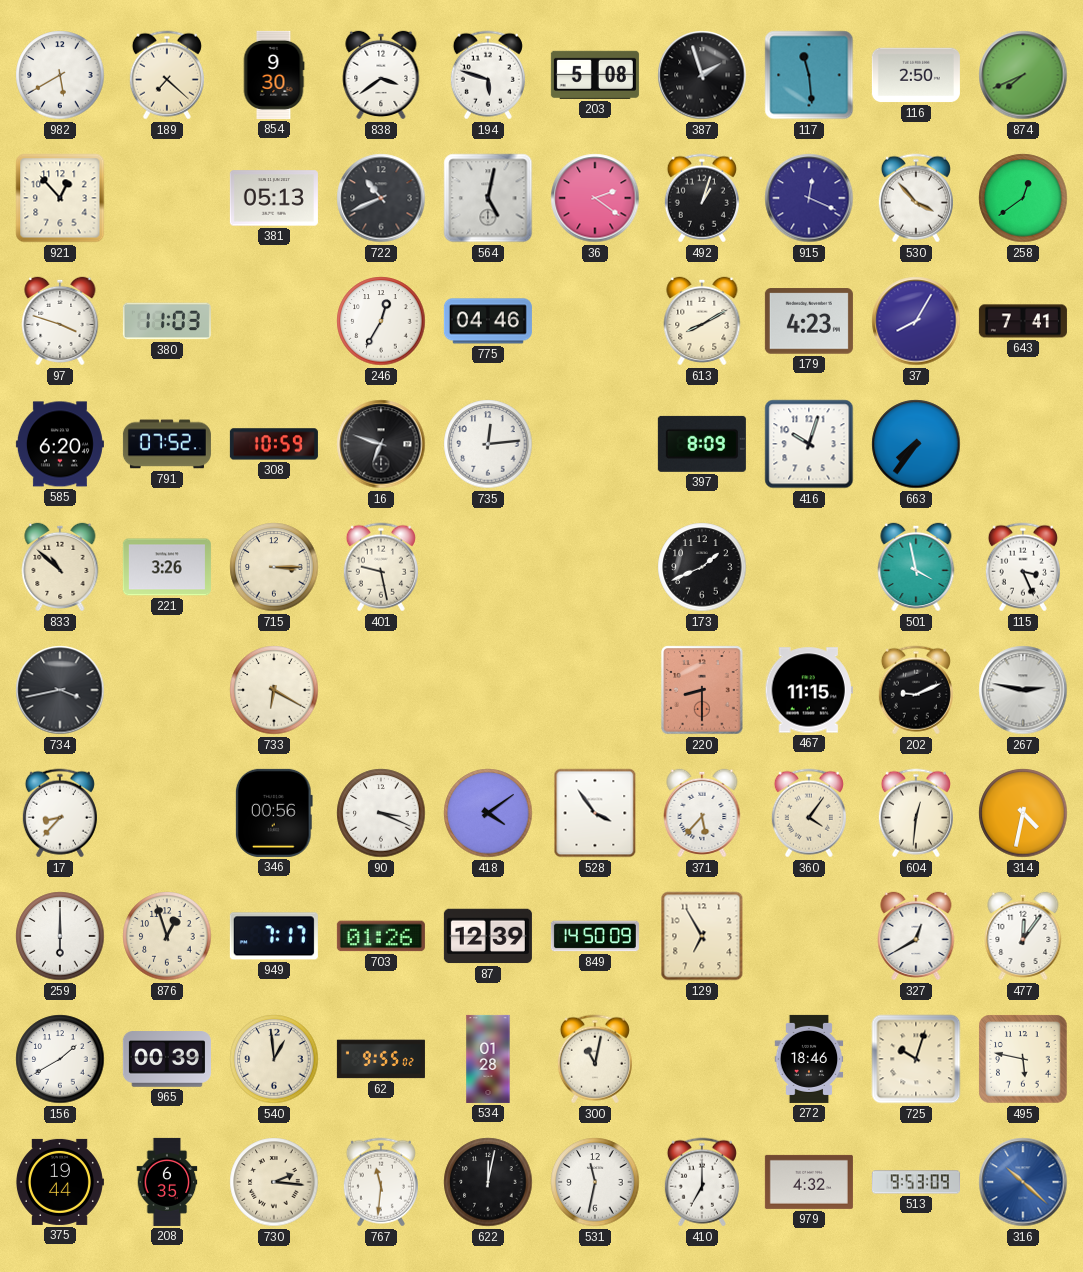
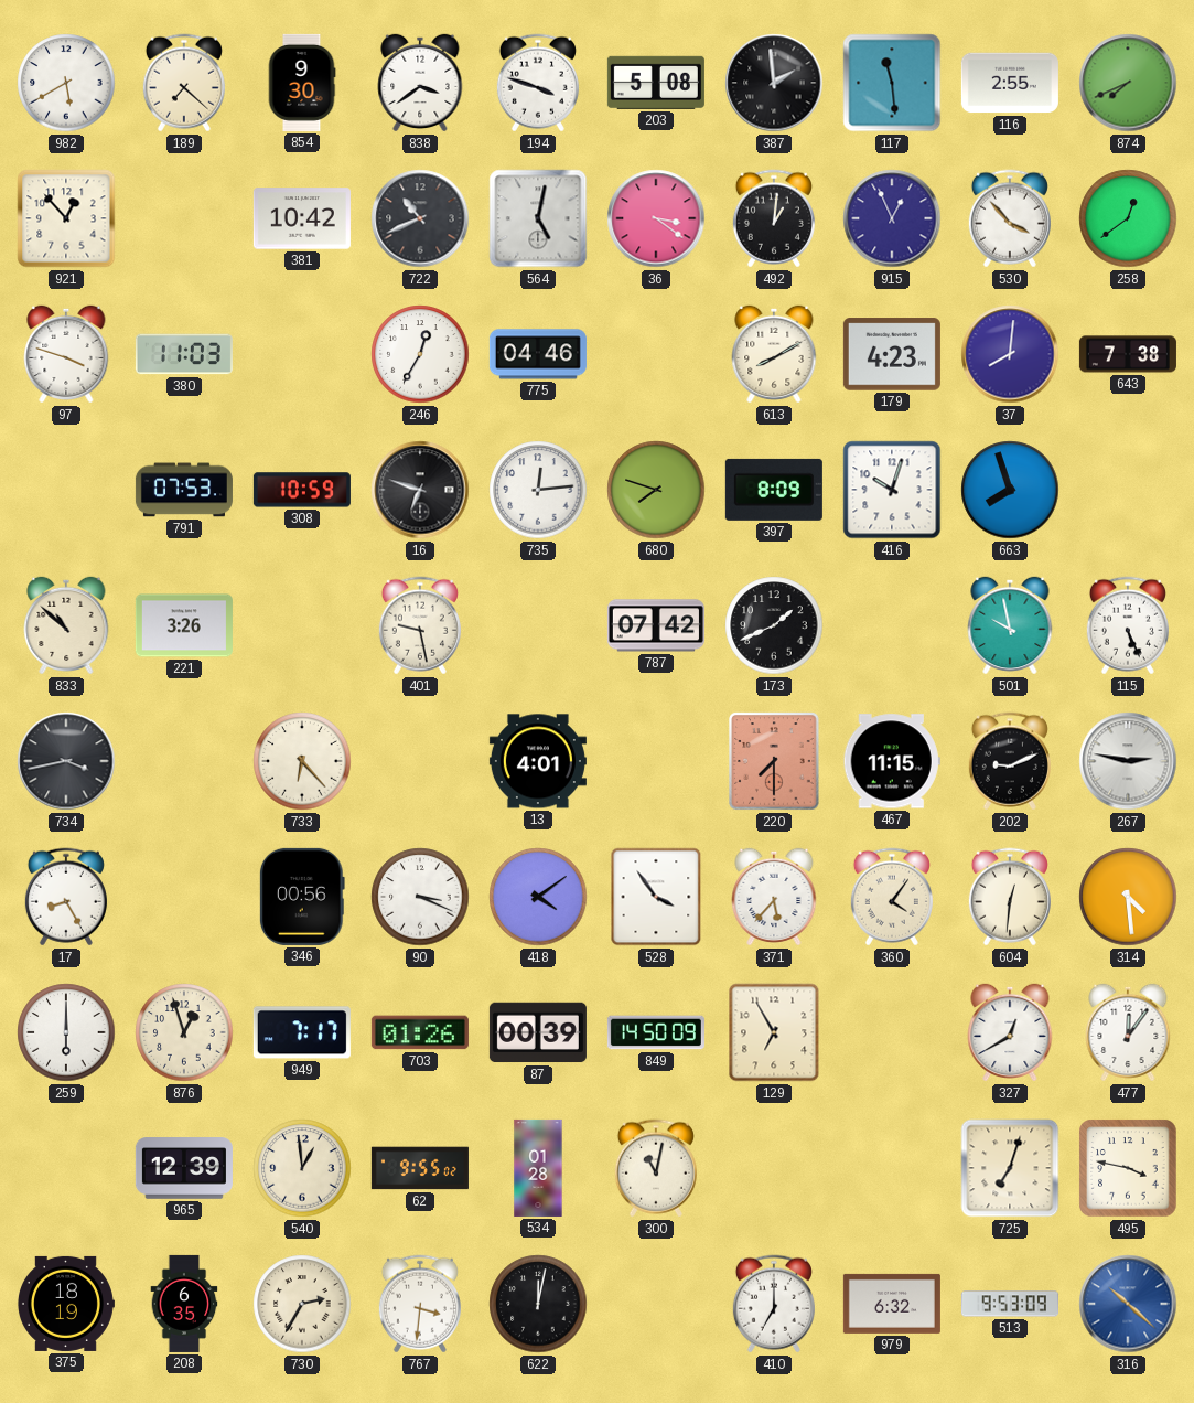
194: 5:48 -> 3:48 (538, 83)
387: 1:57 -> 1:59 (774, 83)
116: 2:50 -> 2:55 (1010, 83)
381: 05:13 -> 10:42 (302, 218)
36: 2:21 -> 3:21 (656, 218)
492: 1:03 -> 1:01 (774, 218)
915: 12:19 -> 12:56 (892, 218)
37: 8:05 -> 8:01 (1010, 354)
643: 7:41 -> 7:38 (1128, 354)
585: 6:20 -> none (60, 444)
791: 07:52 -> 07:53 (184, 490)
680: none -> 7:48 (656, 490)
663: 7:36 -> 7:57 (1010, 490)
715: 3:15 -> none (274, 567)
787: none -> 07:42 (656, 625)
501: 3:58 -> 9:58 (1010, 625)
115: 3:26 -> 5:26 (1128, 625)
733: 6:20 -> 6:23 (302, 761)
13: none -> 4:01 (538, 761)
220: 8:30 -> 7:30 (774, 761)
17: 8:37 -> 8:25 (66, 897)
314: 4:32 -> 4:29 (1128, 897)
87: 12:39 -> 00:39 (538, 1032)
156: 1:40 -> none (60, 1059)
965: 00:39 -> 12:39 (184, 1168)
272: 18:46 -> none (809, 1059)
725: 10:03 -> 7:03 (1010, 1168)
495: 5:47 -> 3:47 (1128, 1168)
375: 19:44 -> 18:19 (65, 1304)
730: 2:16 -> 2:35 (302, 1304)
767: 11:31 -> 3:31 (420, 1304)
531: 11:32 -> none (595, 1182)
979: 4:32 -> 6:32 (892, 1304)
